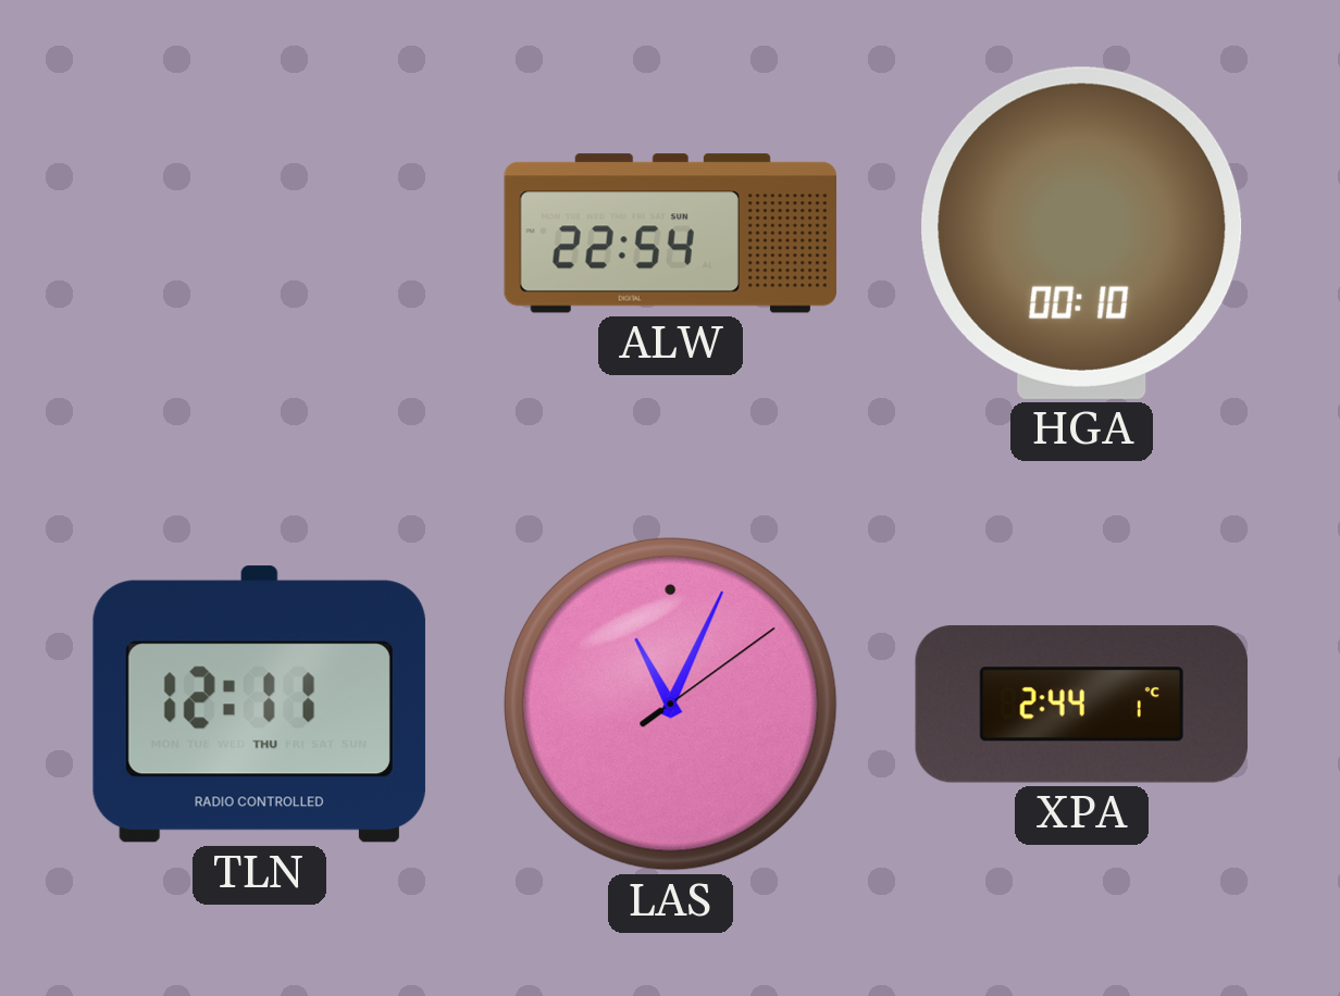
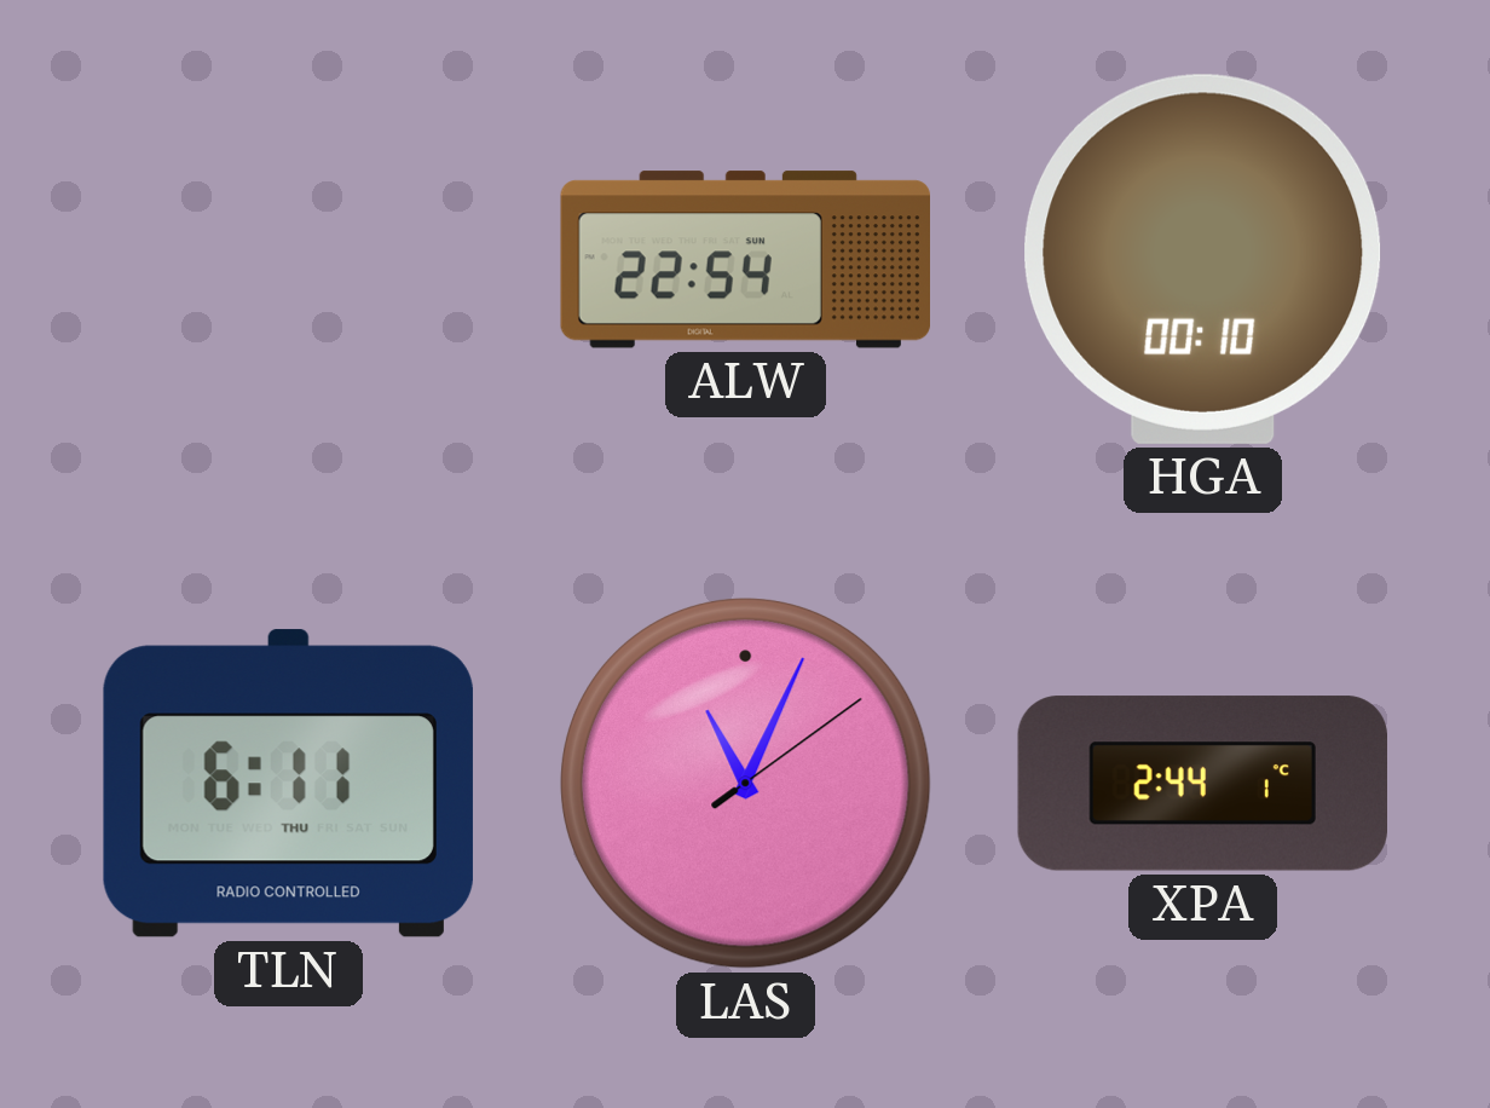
TLN: 12:11 -> 6:11 (288, 784)
